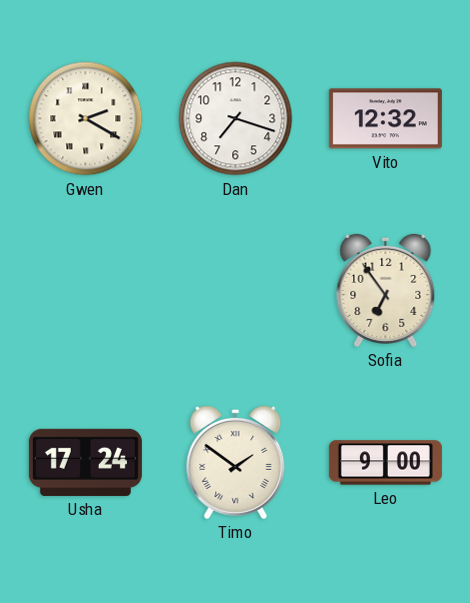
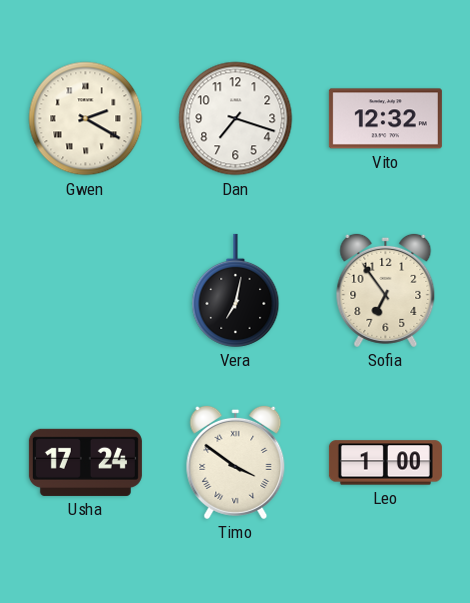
Vera: none -> 7:02 (236, 290)
Timo: 1:51 -> 3:51 (236, 462)
Leo: 9:00 -> 1:00 (385, 463)
